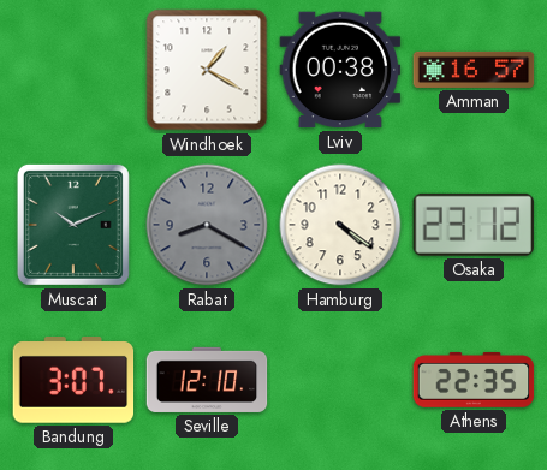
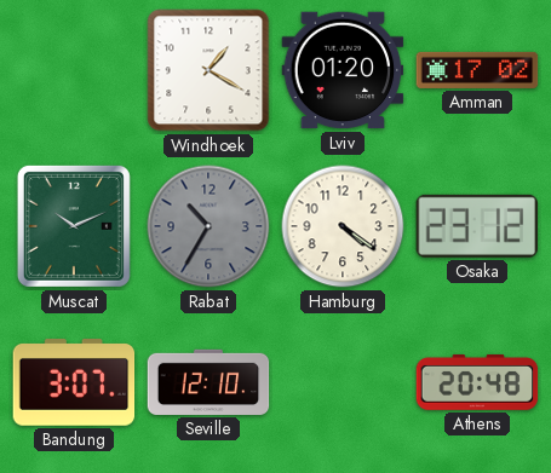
Lviv: 00:38 -> 01:20 (343, 70)
Amman: 16:57 -> 17:02 (477, 70)
Rabat: 8:20 -> 10:35 (208, 226)
Athens: 22:35 -> 20:48 (477, 382)
